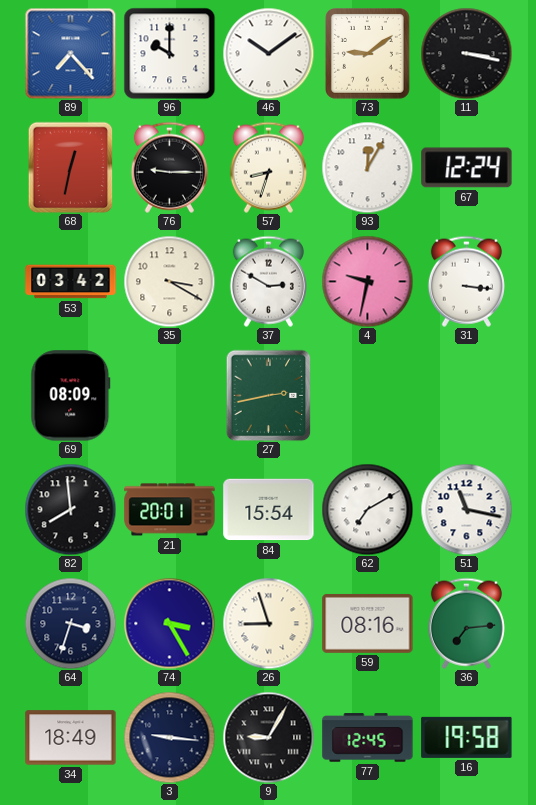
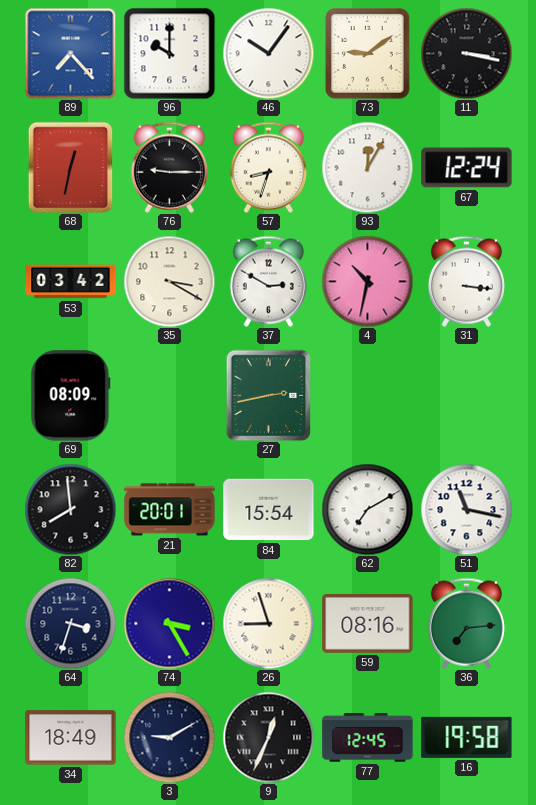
46: 10:09 -> 10:06 (268, 53)
4: 9:32 -> 10:32 (367, 281)
3: 9:16 -> 9:10 (169, 737)
9: 9:05 -> 12:34 (268, 737)
